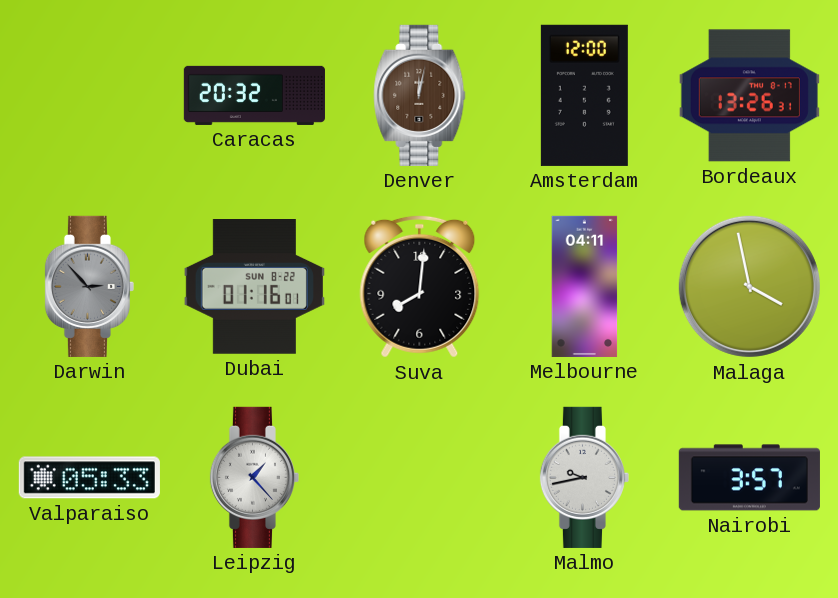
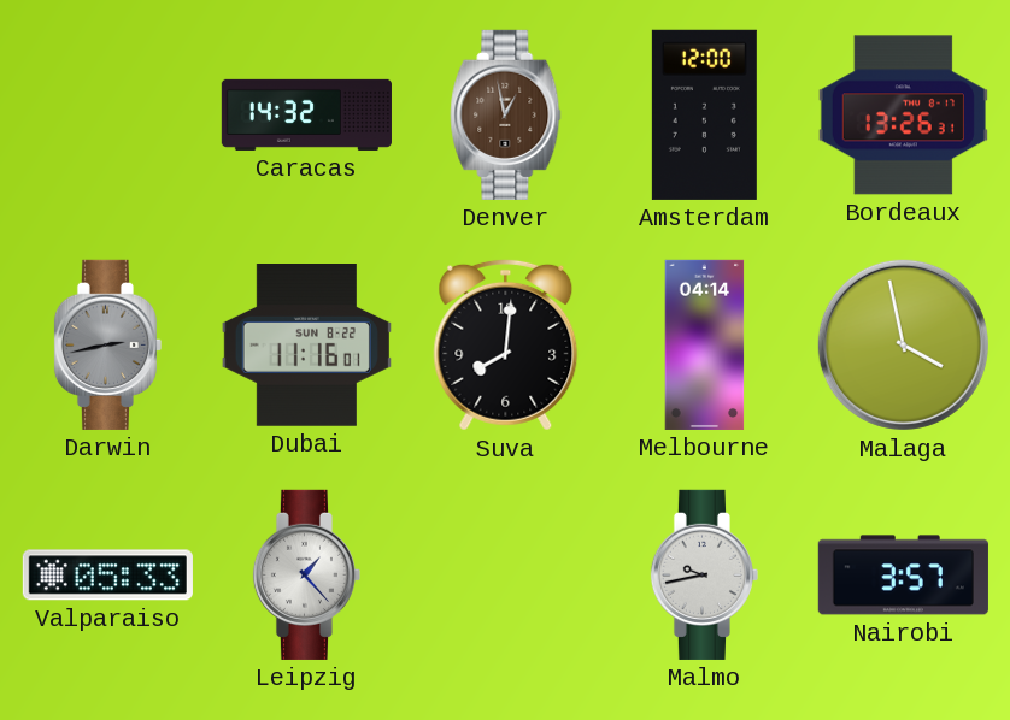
Caracas: 20:32 -> 14:32 (306, 114)
Denver: 12:02 -> 12:58 (506, 114)
Darwin: 2:53 -> 2:43 (107, 344)
Dubai: 01:16 -> 11:16 (306, 346)
Melbourne: 04:11 -> 04:14 (705, 344)
